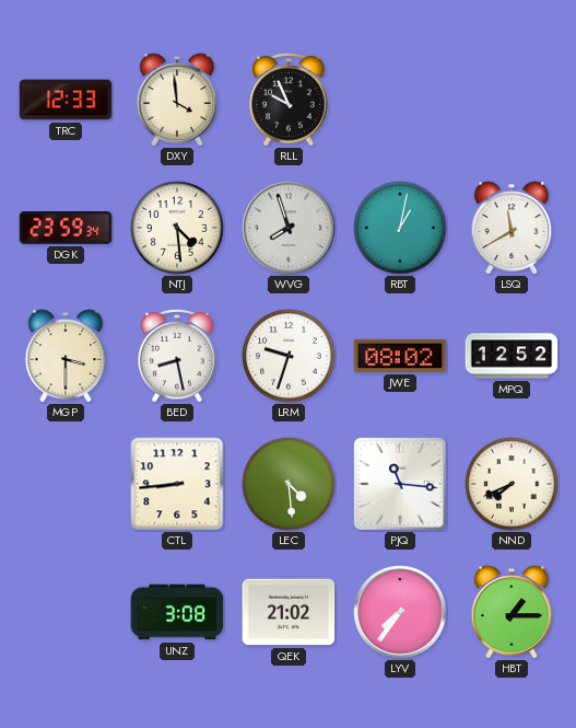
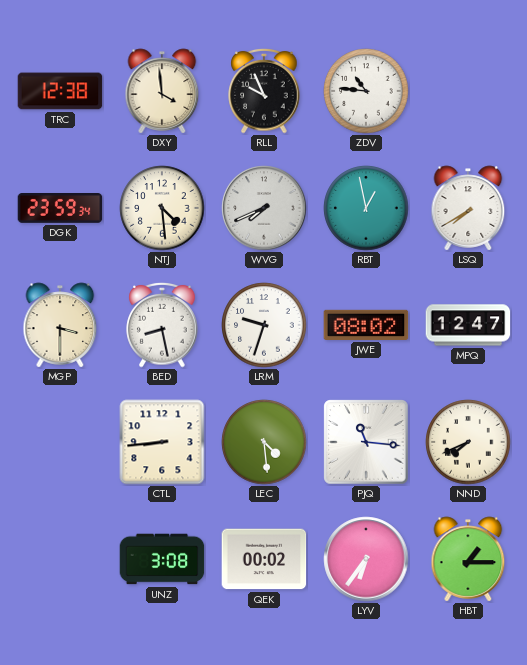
TRC: 12:33 -> 12:38 (60, 91)
ZDV: none -> 10:46 (366, 91)
WVG: 7:57 -> 7:41 (264, 208)
RBT: 1:02 -> 12:58 (366, 208)
LSQ: 11:40 -> 7:40 (468, 208)
MPQ: 12:52 -> 12:47 (468, 325)
QEK: 21:02 -> 00:02 (264, 559)
LYV: 7:36 -> 6:36 (366, 559)
